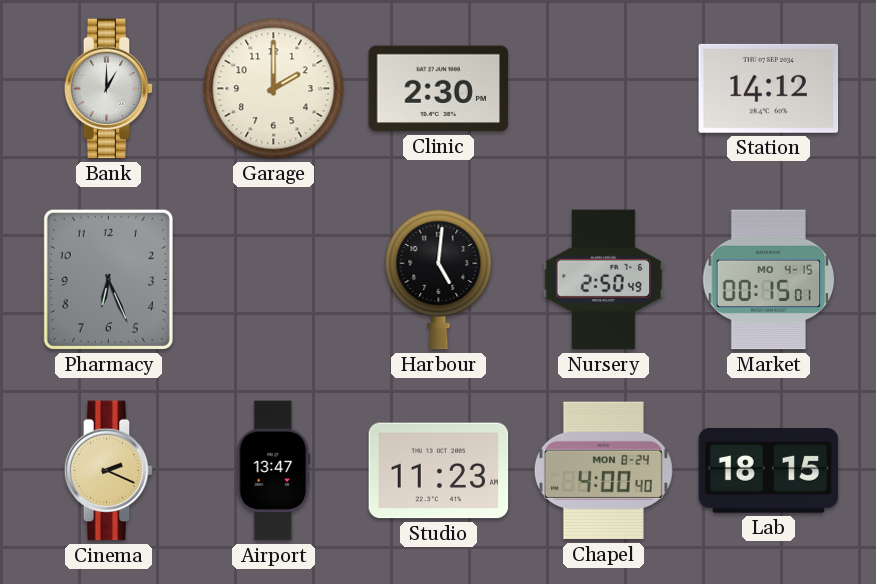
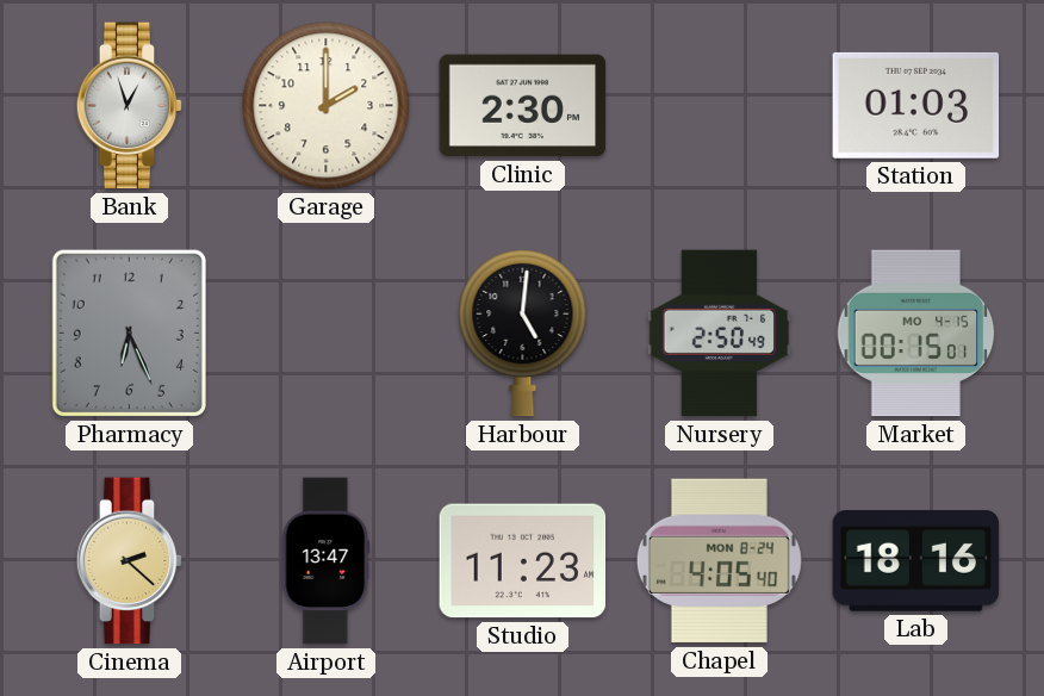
Bank: 1:00 -> 12:57 (130, 106)
Station: 14:12 -> 01:03 (916, 105)
Cinema: 2:19 -> 2:22 (130, 561)
Chapel: 4:00 -> 4:05 (719, 561)
Lab: 18:15 -> 18:16 (916, 561)
